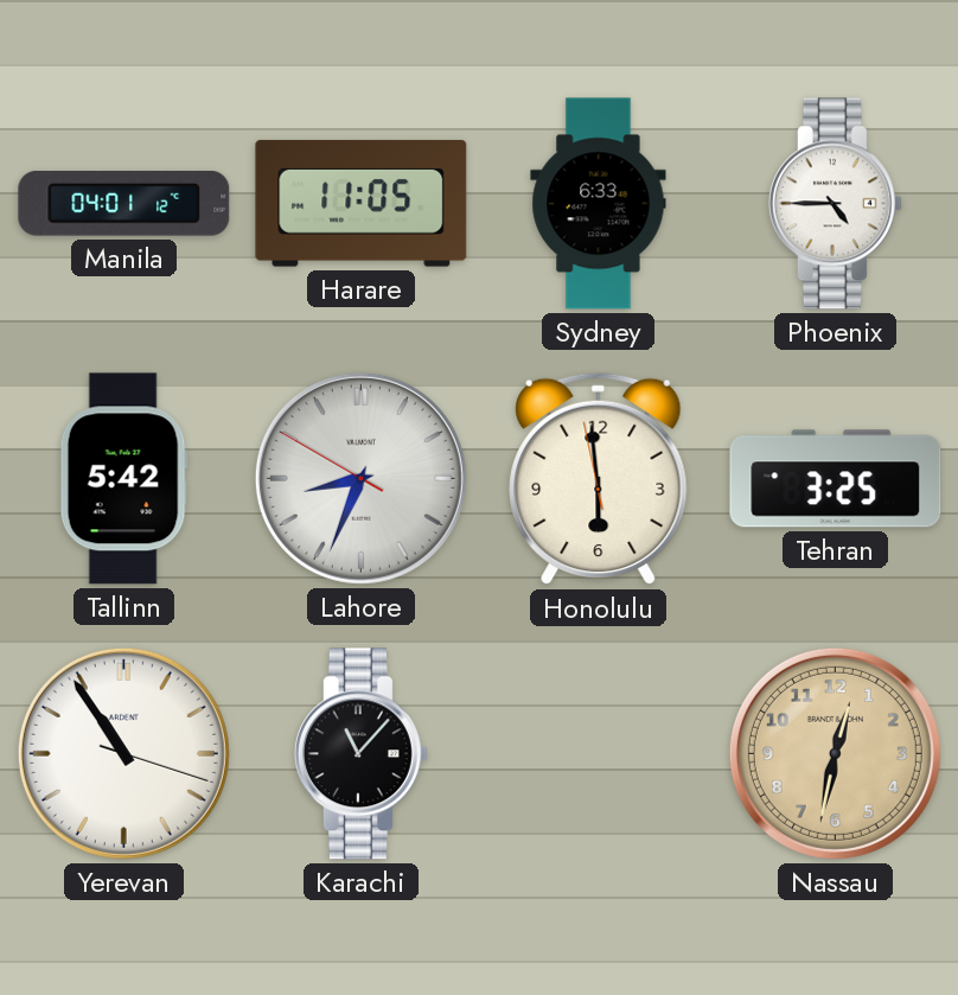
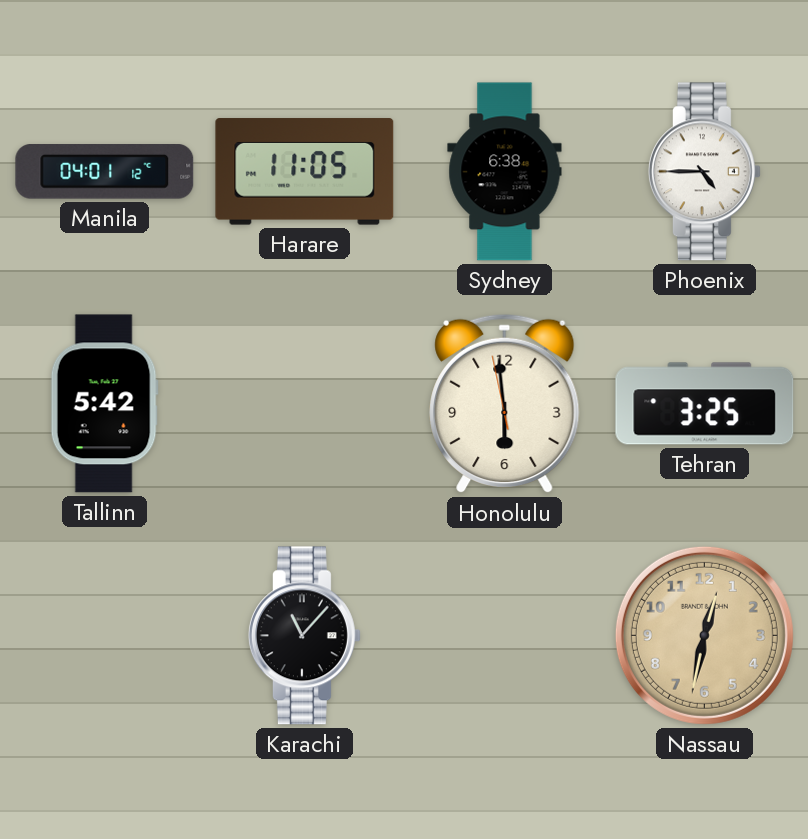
Sydney: 6:33 -> 6:38 (505, 172)
Lahore: 8:33 -> none (360, 478)
Yerevan: 10:54 -> none (123, 753)
